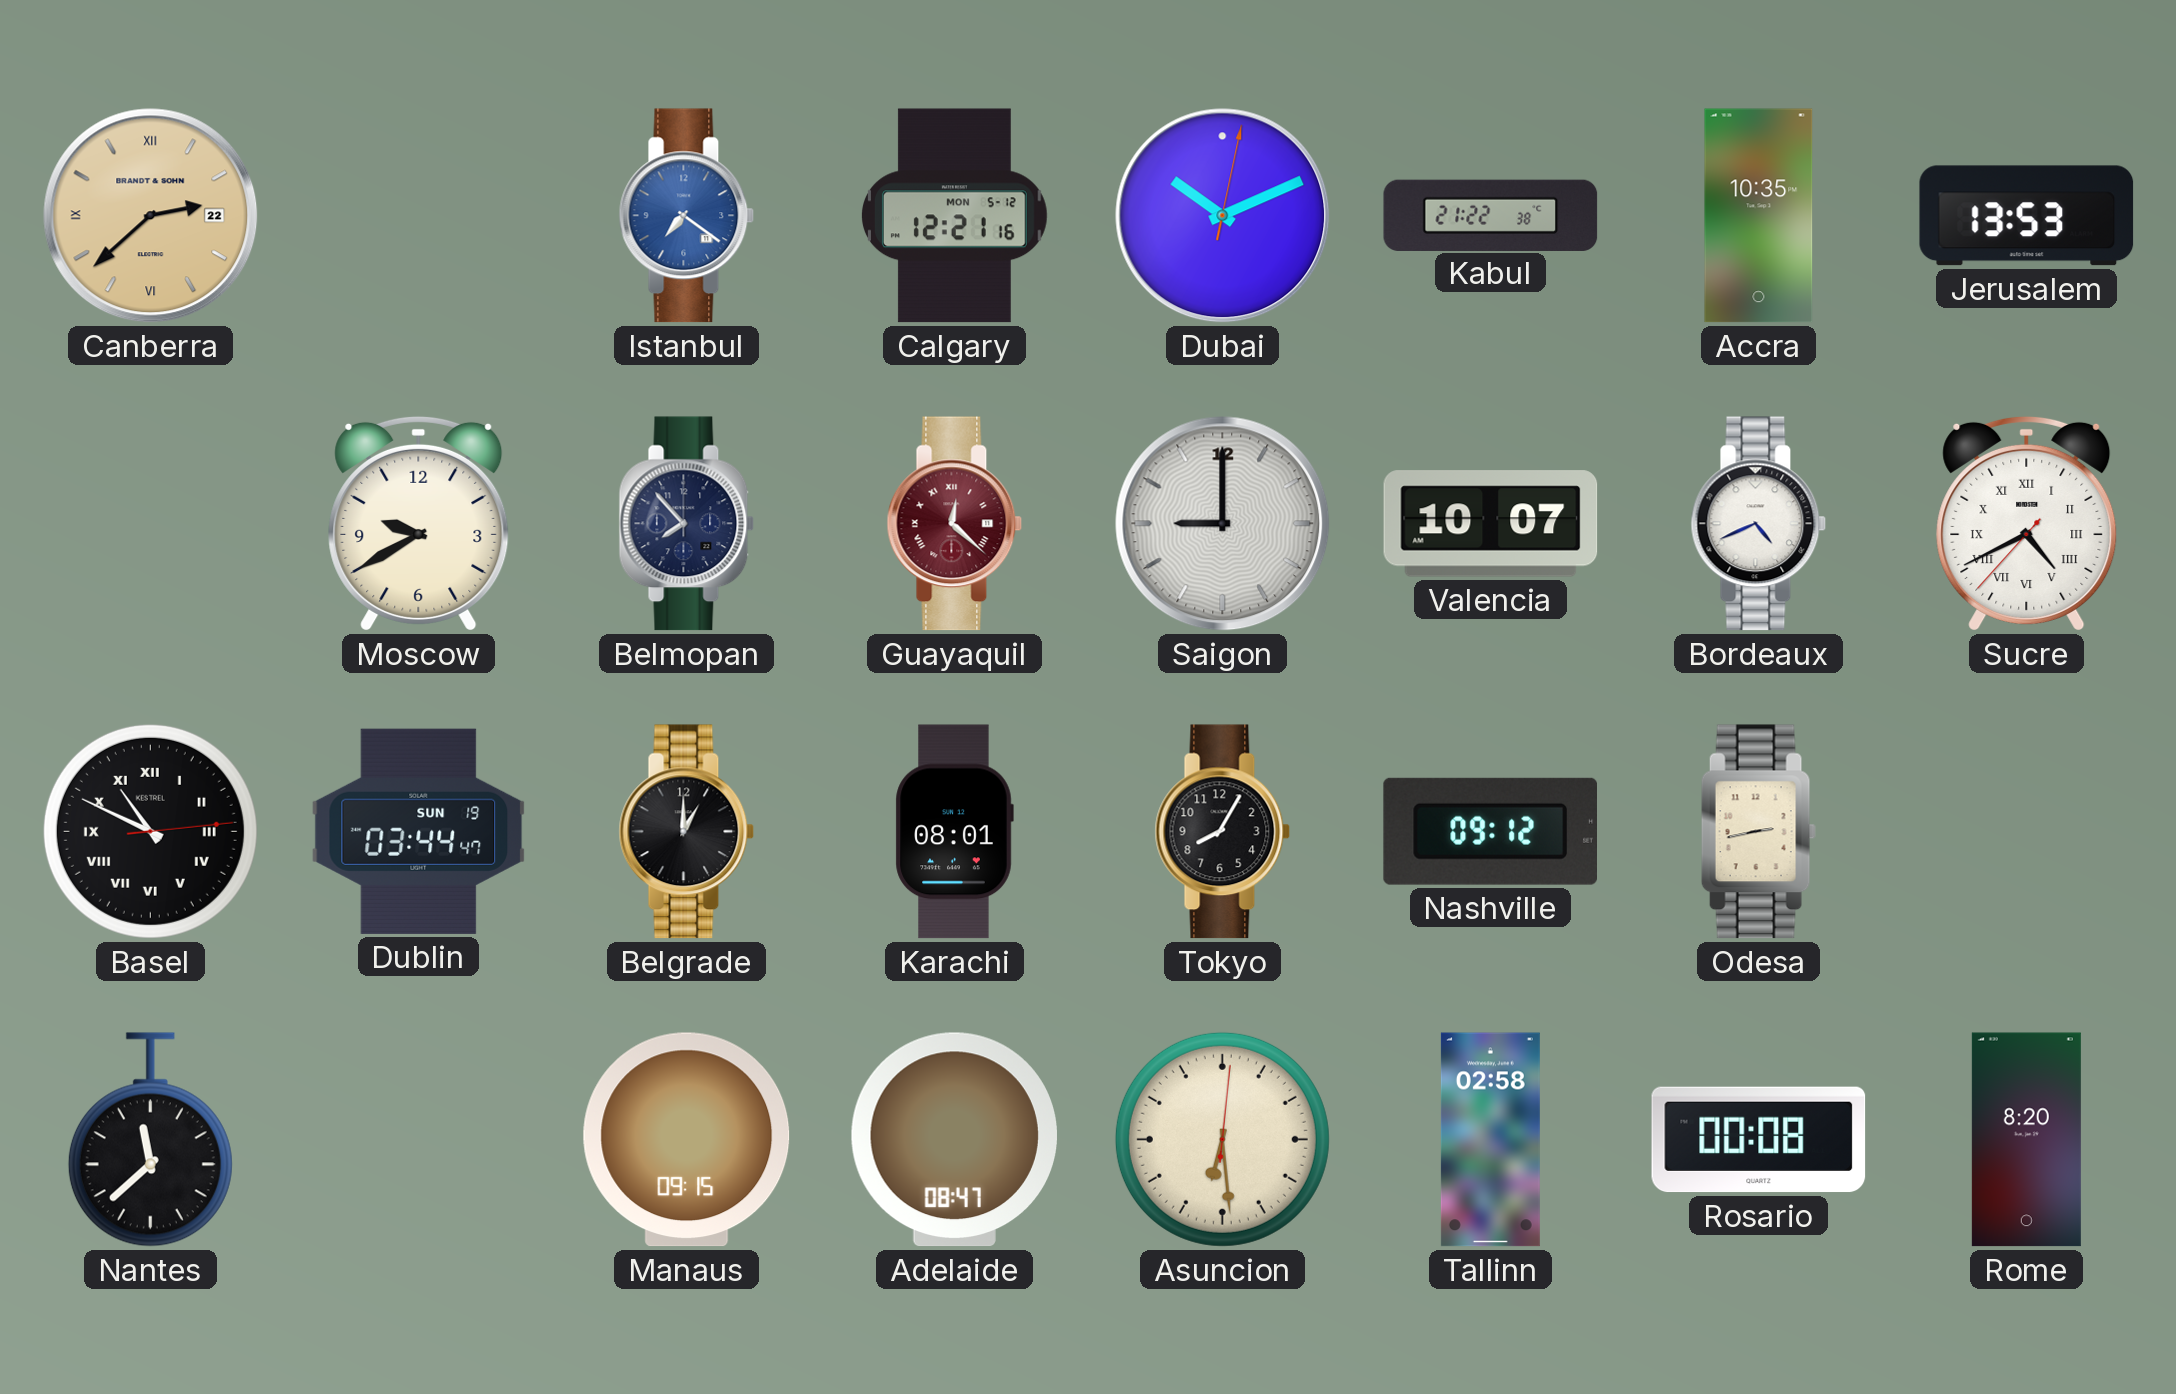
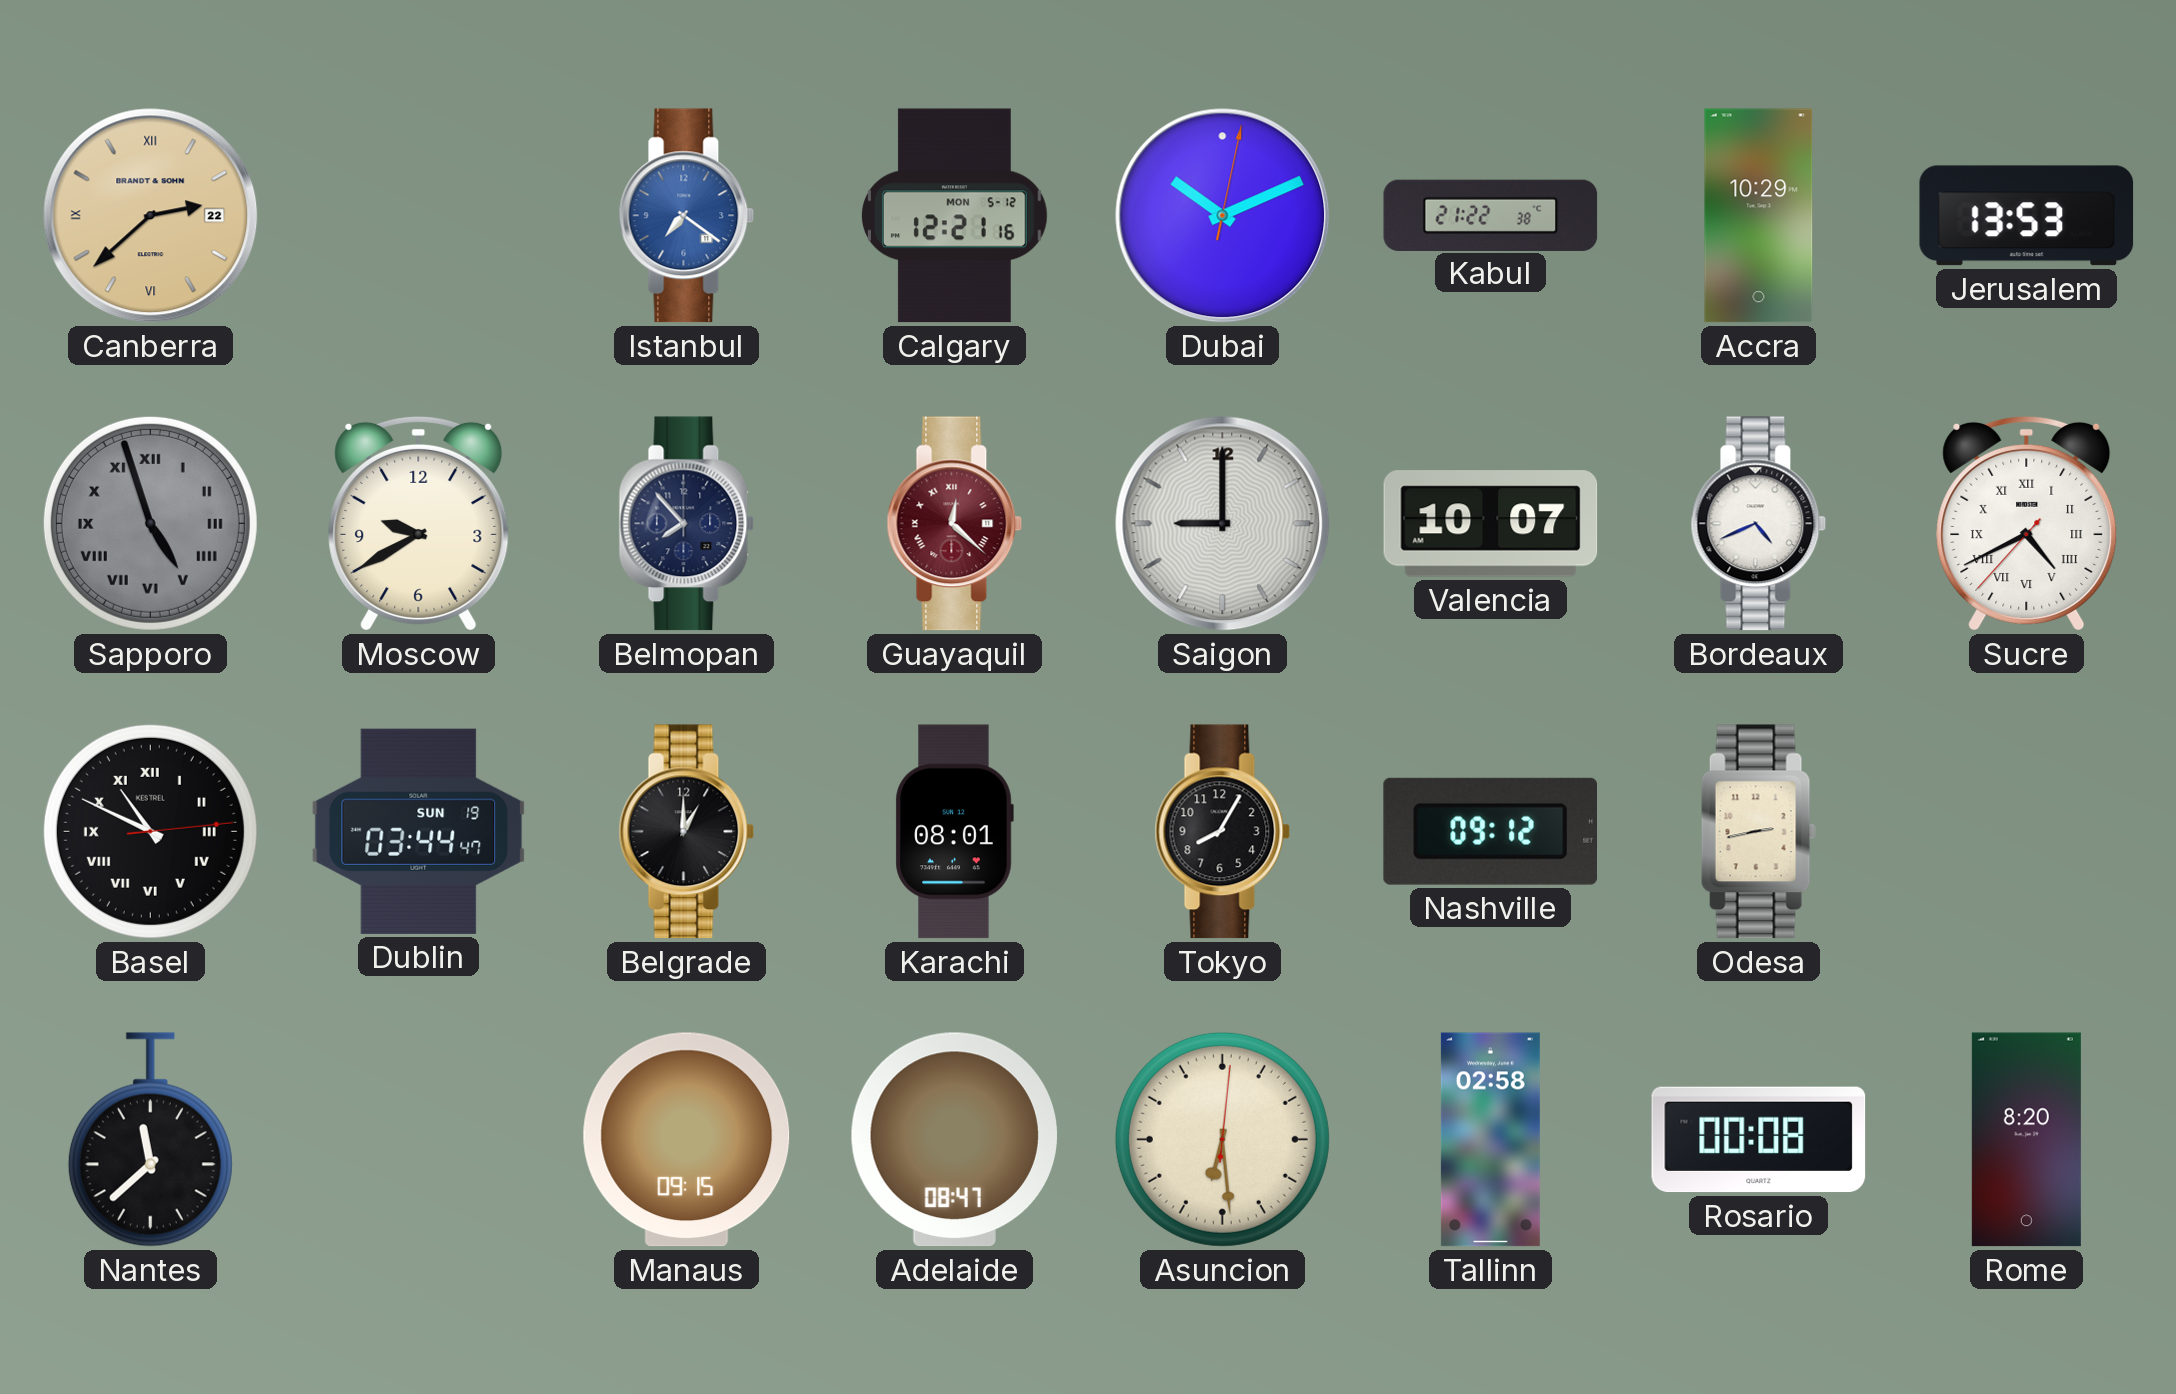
Accra: 10:35 -> 10:29 (1759, 216)
Sapporo: none -> 4:57 (150, 523)
